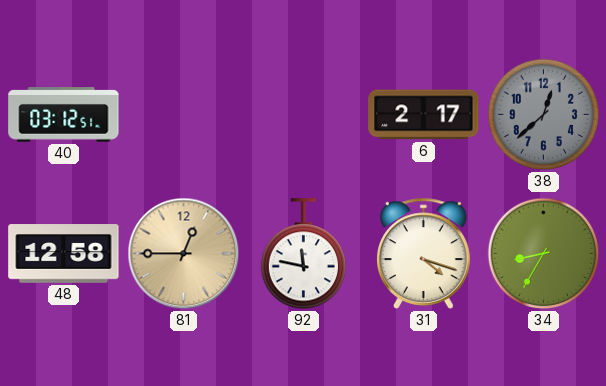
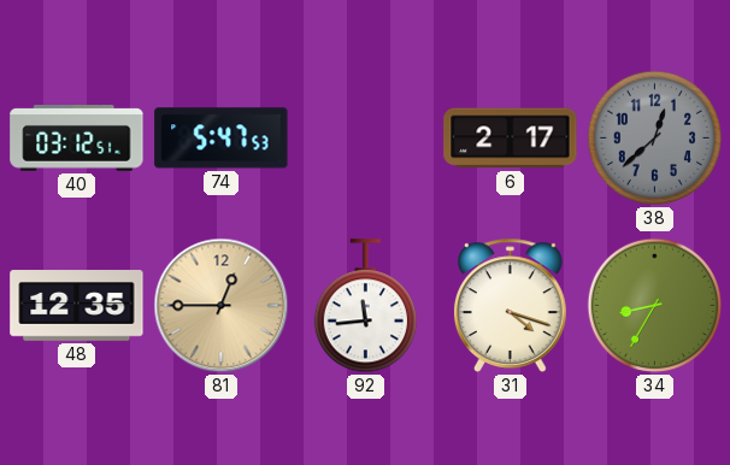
74: none -> 5:47 (222, 139)
48: 12:58 -> 12:35 (77, 306)
92: 11:47 -> 11:44 (365, 306)
